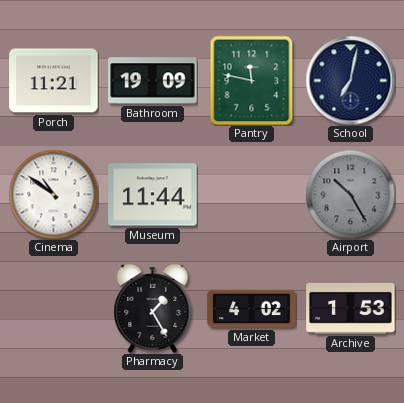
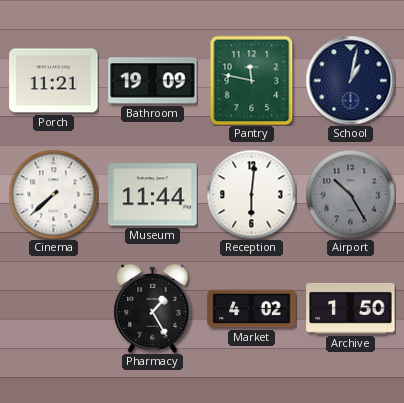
School: 7:02 -> 1:02 (350, 80)
Cinema: 10:51 -> 7:38 (53, 194)
Reception: none -> 6:01 (251, 194)
Archive: 1:53 -> 1:50 (351, 308)
